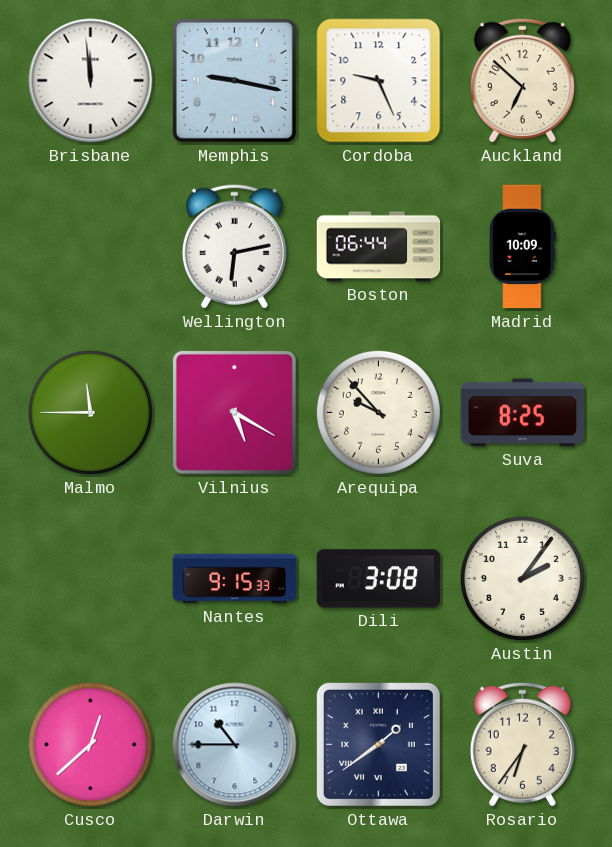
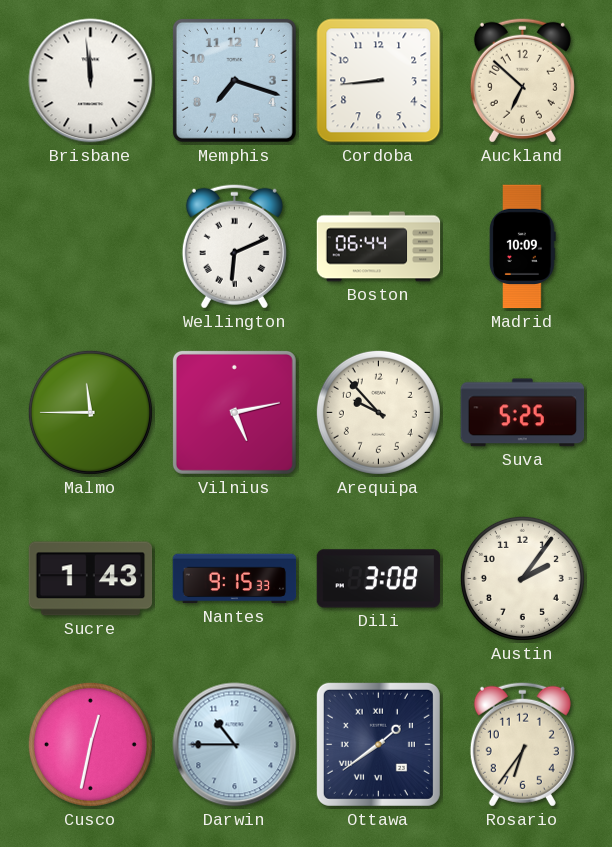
Memphis: 9:17 -> 7:18 (234, 80)
Cordoba: 9:26 -> 8:44 (379, 81)
Wellington: 6:13 -> 6:11 (234, 246)
Vilnius: 5:20 -> 5:13 (234, 412)
Suva: 8:25 -> 5:25 (523, 413)
Sucre: none -> 1:43 (91, 579)
Cusco: 12:38 -> 12:32 (90, 744)
